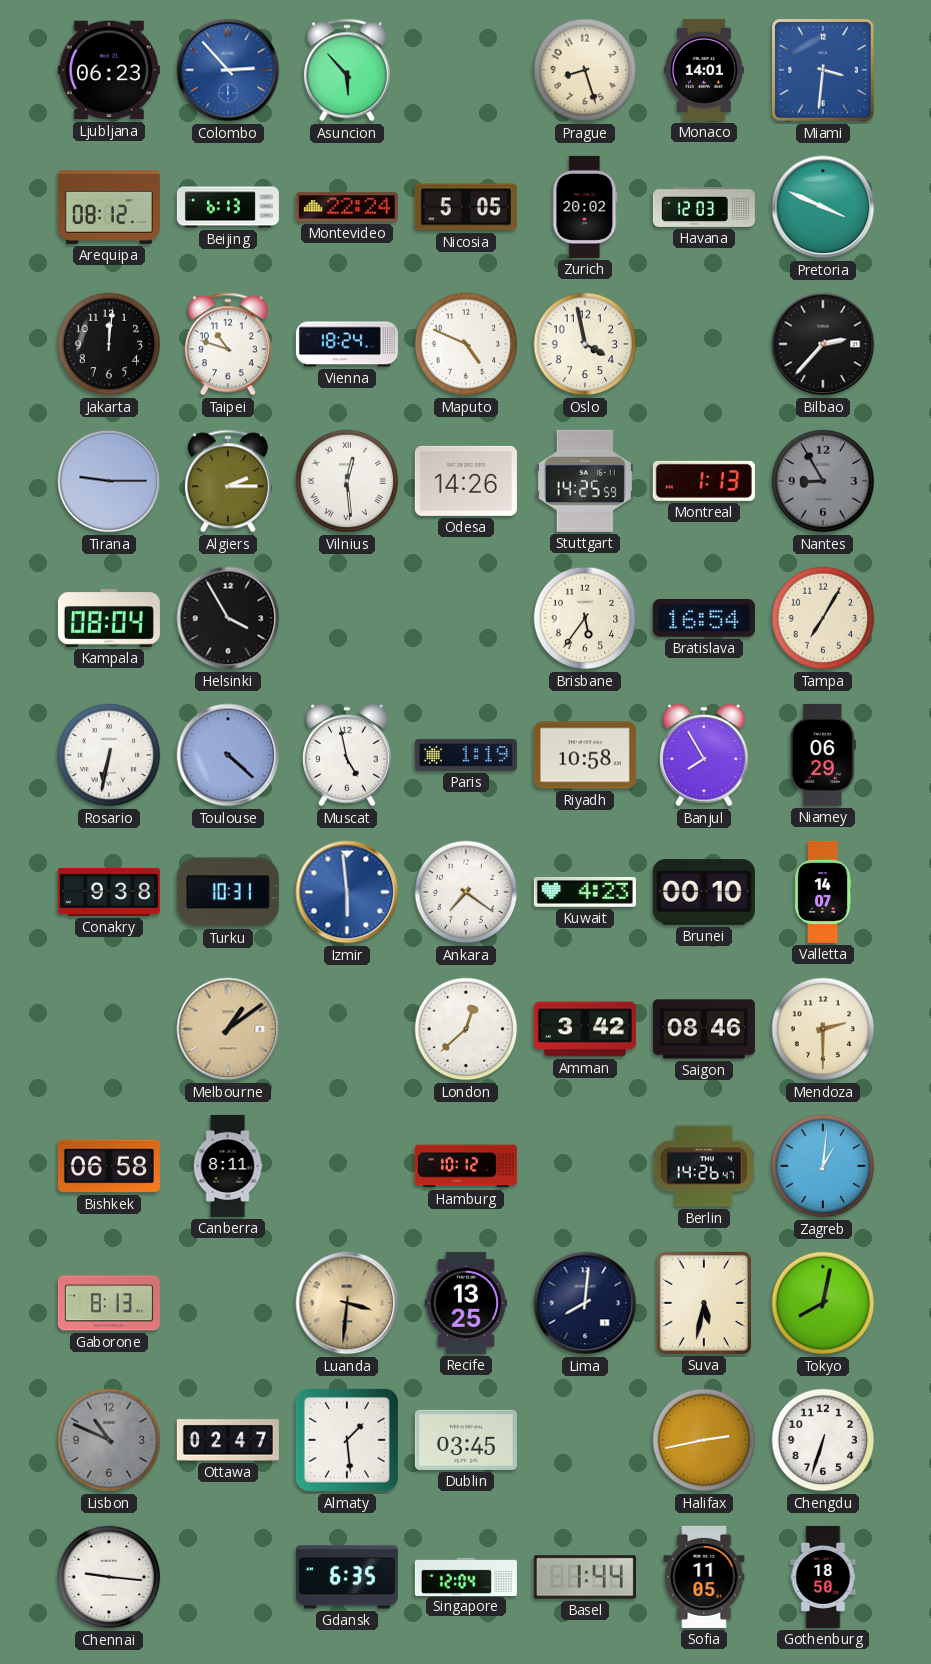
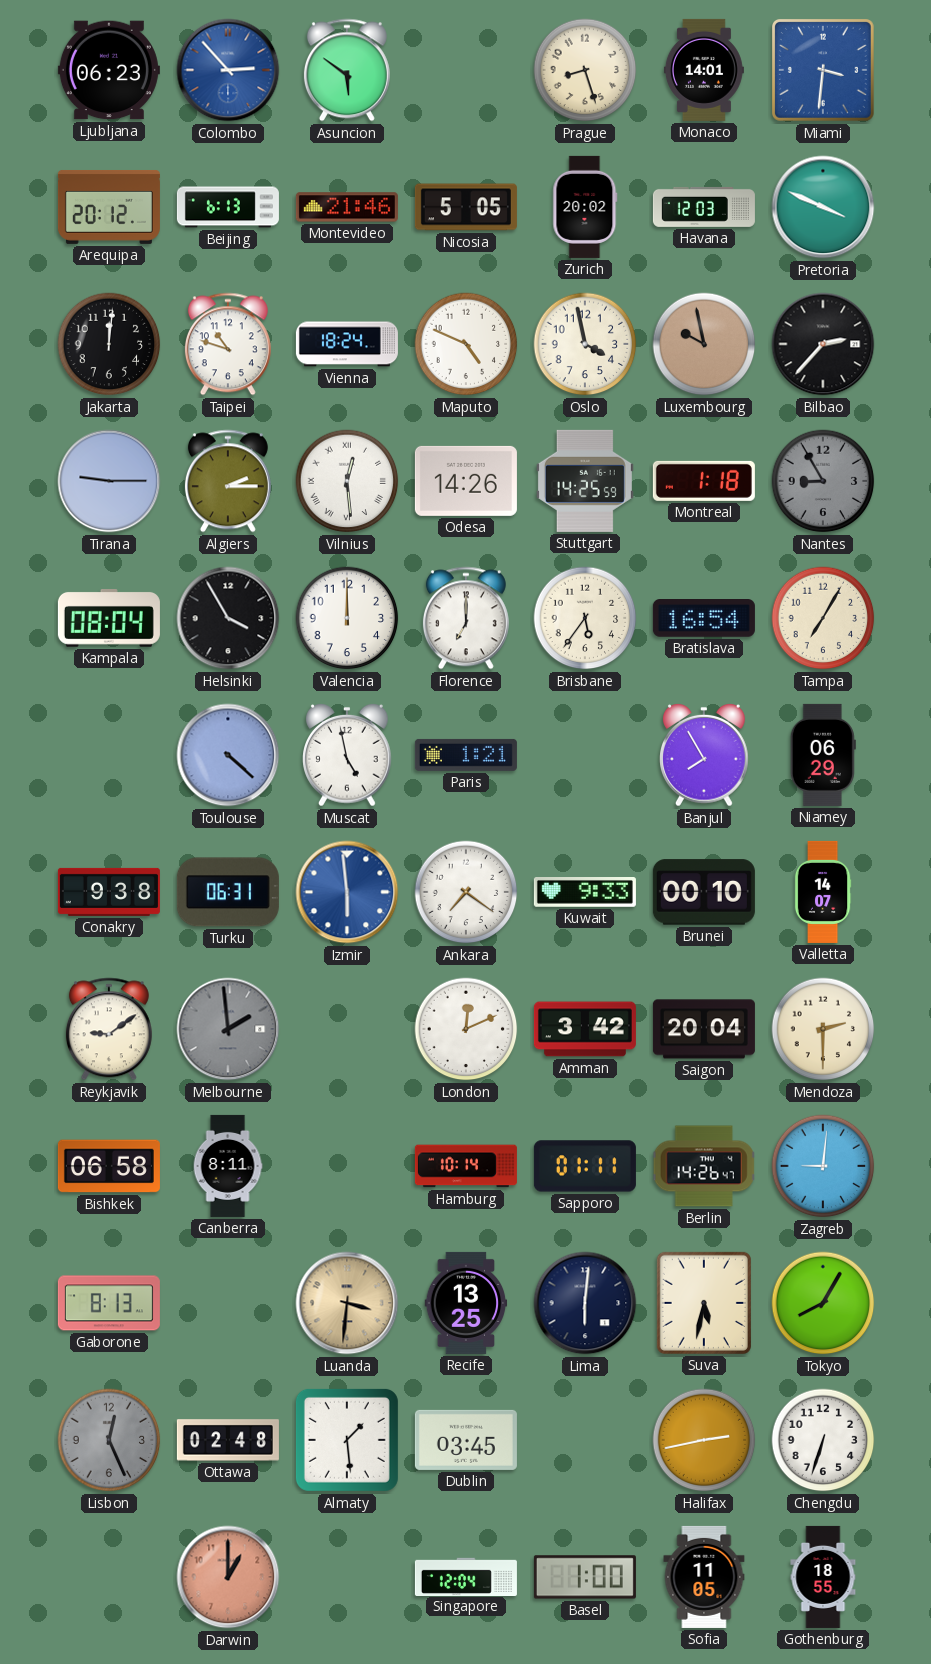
Asuncion: 5:53 -> 5:51 (347, 70)
Arequipa: 08:12 -> 20:12 (109, 207)
Montevideo: 22:24 -> 21:46 (347, 207)
Luxembourg: none -> 9:58 (704, 344)
Montreal: 1:13 -> 1:18 (704, 481)
Valencia: none -> 12:00 (347, 618)
Florence: none -> 7:00 (466, 618)
Rosario: 6:32 -> none (109, 755)
Paris: 1:19 -> 1:21 (466, 755)
Riyadh: 10:58 -> none (585, 755)
Turku: 10:31 -> 06:31 (228, 892)
Kuwait: 4:23 -> 9:33 (585, 893)
Reykjavik: none -> 9:09 (109, 1029)
Melbourne: 1:09 -> 1:59 (228, 1029)
Melbourne dial: champagne -> grey (228, 1029)
London: 12:38 -> 12:11 (466, 1029)
Saigon: 08:46 -> 20:04 (704, 1029)
Hamburg: 10:12 -> 10:14 (466, 1166)
Sapporo: none -> 01:11 (585, 1166)
Zagreb: 1:01 -> 9:01 (823, 1166)
Lima: 8:01 -> 6:01 (585, 1303)
Tokyo: 8:02 -> 8:05 (823, 1303)
Lisbon: 10:49 -> 12:26 (109, 1440)
Ottawa: 02:47 -> 02:48 (228, 1440)
Chennai: 9:16 -> none (109, 1577)
Darwin: none -> 1:00 (228, 1577)
Gdansk: 6:35 -> none (347, 1577)
Basel: 1:44 -> 1:00 (585, 1577)
Gothenburg: 18:50 -> 18:55 (823, 1577)
